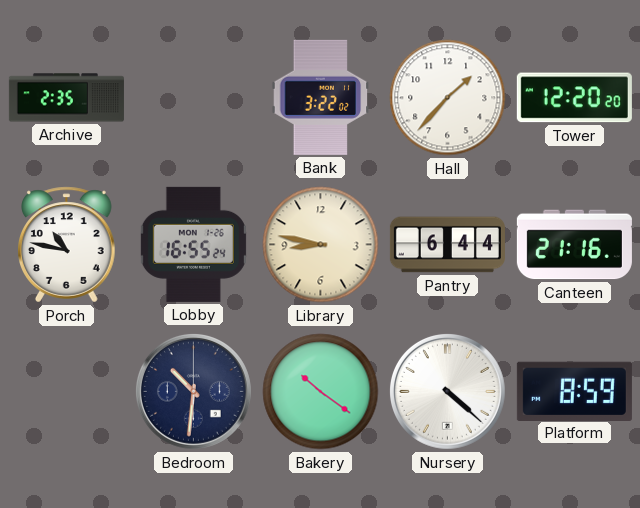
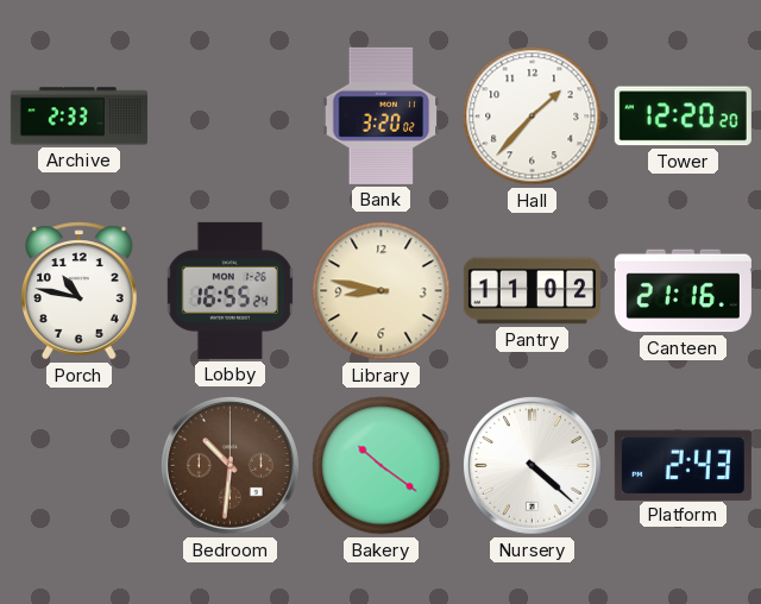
Archive: 2:35 -> 2:33 (78, 117)
Bank: 3:22 -> 3:20 (382, 115)
Pantry: 6:44 -> 11:02 (532, 291)
Bedroom dial: navy -> brown (229, 465)
Platform: 8:59 -> 2:43 (683, 465)
